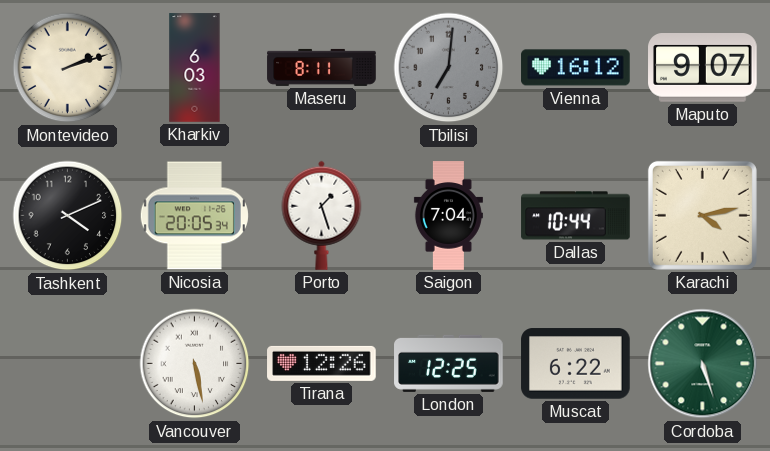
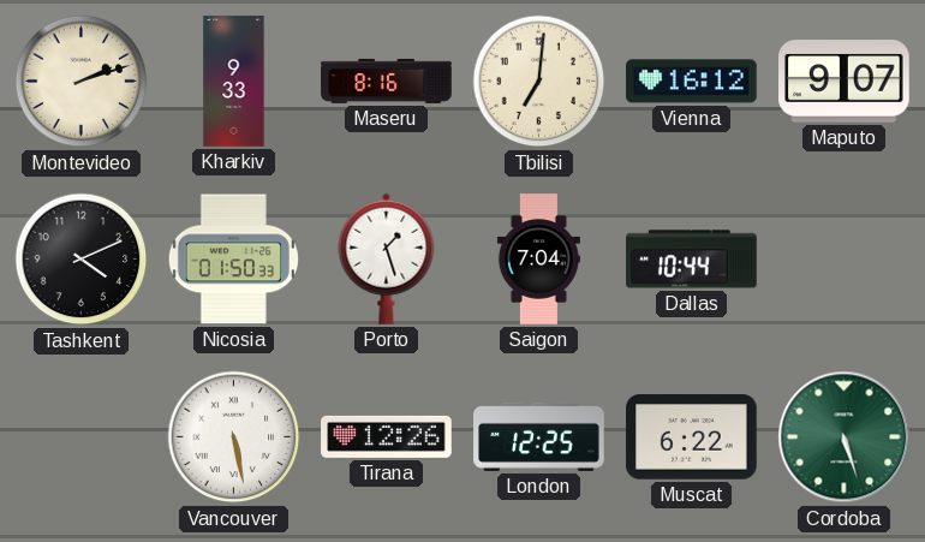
Kharkiv: 6:03 -> 9:33 (234, 82)
Maseru: 8:11 -> 8:16 (387, 81)
Tbilisi dial: grey -> cream (539, 82)
Nicosia: 20:05 -> 01:50 (233, 260)
Karachi: 4:13 -> none (702, 215)
